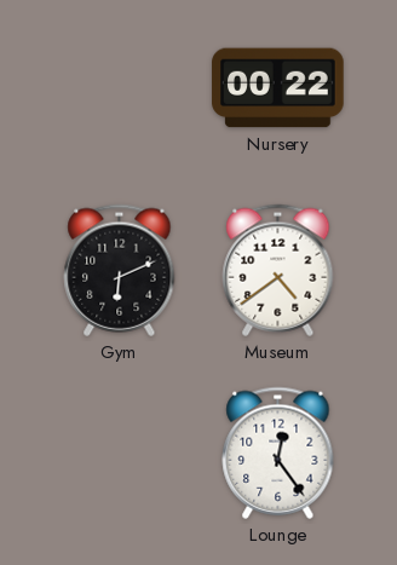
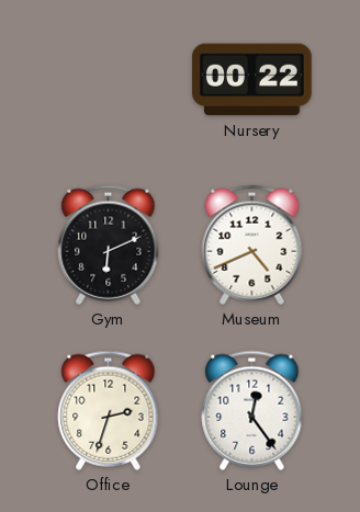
Museum: 4:39 -> 4:41 (252, 244)
Office: none -> 2:33 (109, 410)
